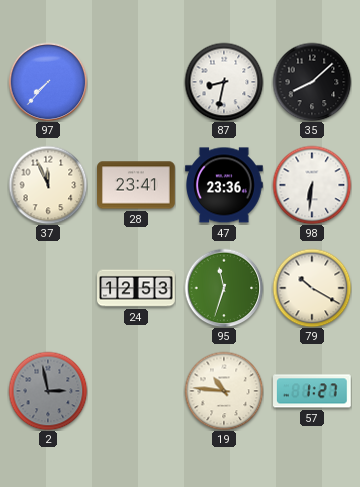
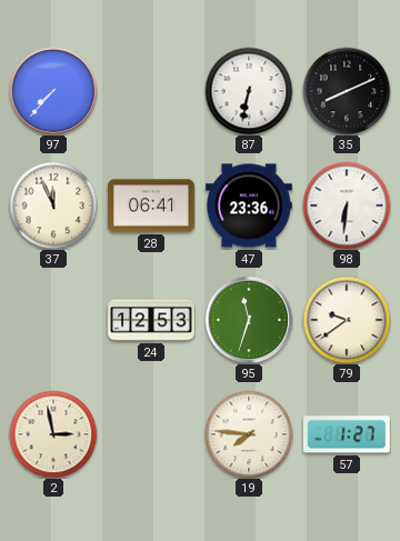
87: 8:32 -> 6:32 (249, 91)
35: 8:08 -> 8:11 (347, 91)
28: 23:41 -> 06:41 (151, 206)
79: 10:20 -> 9:39 (347, 320)
2 dial: grey -> cream (53, 434)
19: 10:46 -> 7:46 (249, 434)
